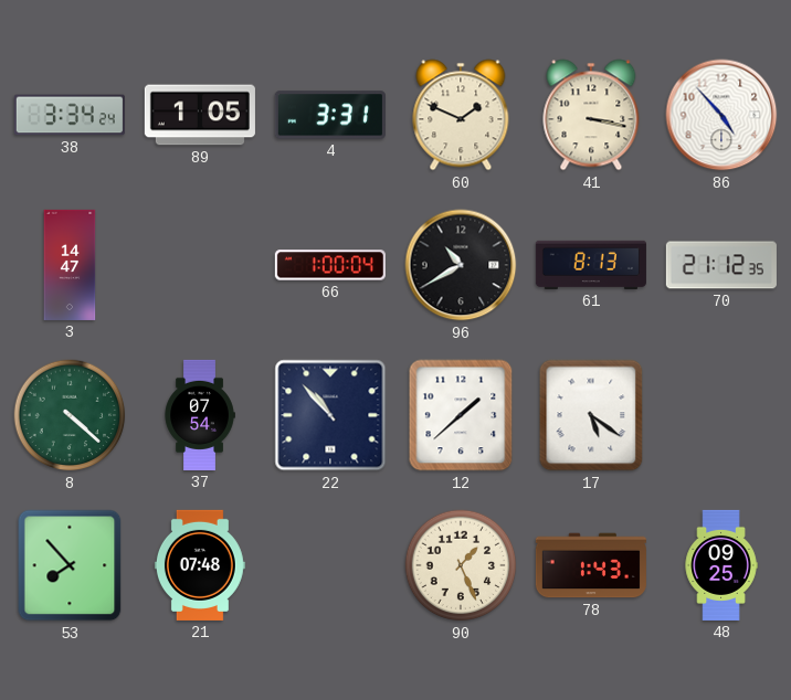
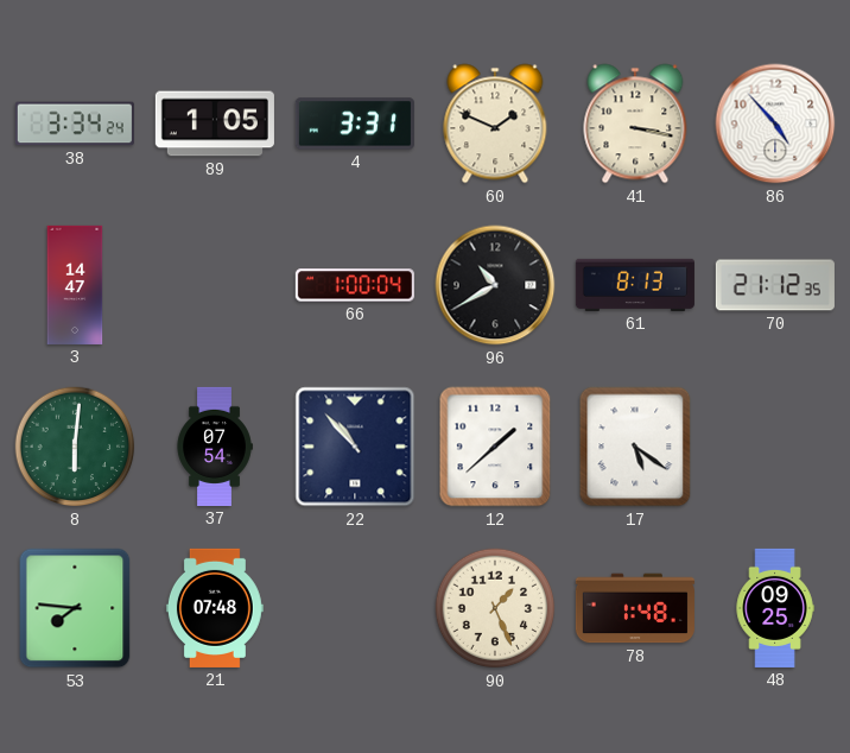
8: 4:22 -> 6:01 (75, 447)
53: 7:53 -> 7:46 (75, 608)
78: 1:43 -> 1:48 (635, 608)
